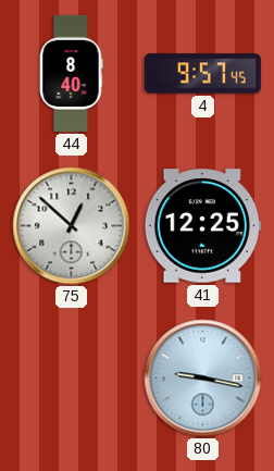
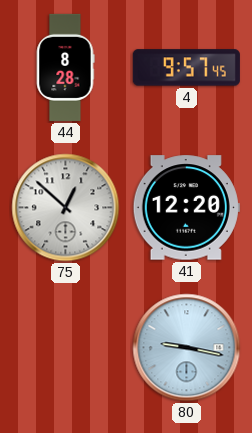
44: 8:40 -> 8:28 (65, 67)
41: 12:25 -> 12:20 (186, 208)
